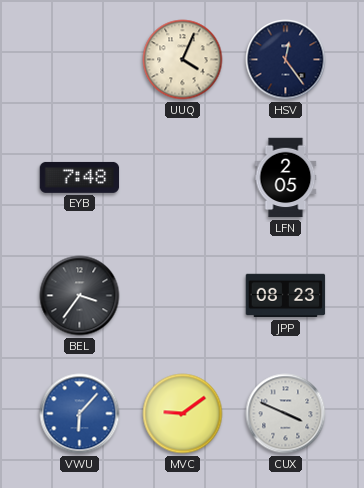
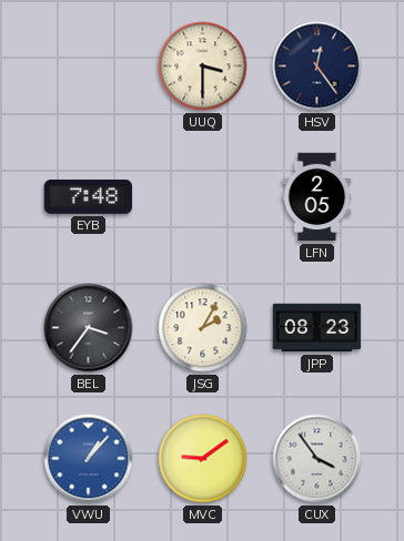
UUQ: 4:04 -> 3:30 (203, 67)
JSG: none -> 2:05 (203, 328)
VWU: 6:07 -> 1:07 (89, 459)
CUX: 3:49 -> 3:54 (317, 459)
